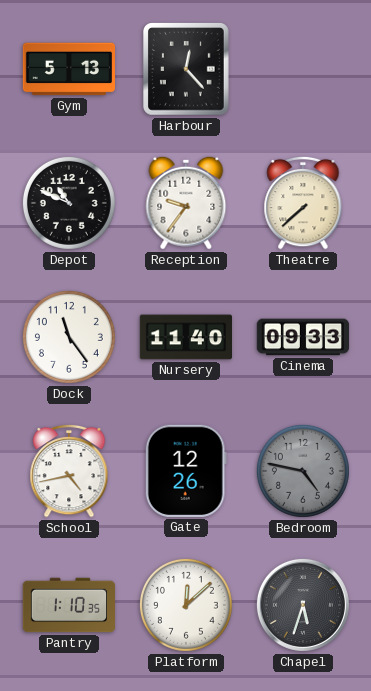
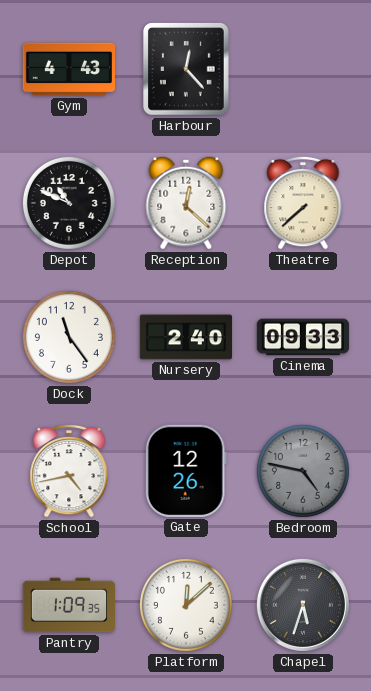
Gym: 5:13 -> 4:43 (68, 69)
Reception: 9:36 -> 12:22 (186, 203)
Nursery: 11:40 -> 2:40 (185, 337)
Pantry: 1:10 -> 1:09 (68, 605)
